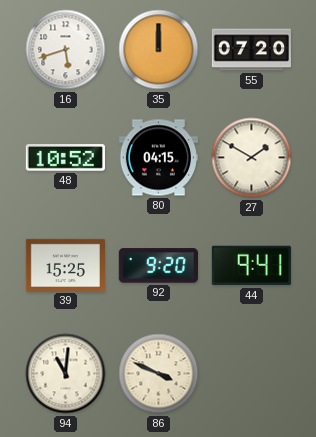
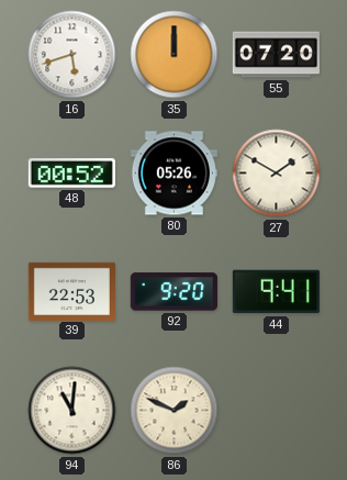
48: 10:52 -> 00:52 (71, 174)
80: 04:15 -> 05:26 (173, 174)
39: 15:25 -> 22:53 (71, 291)
86: 3:49 -> 1:49 (175, 411)
